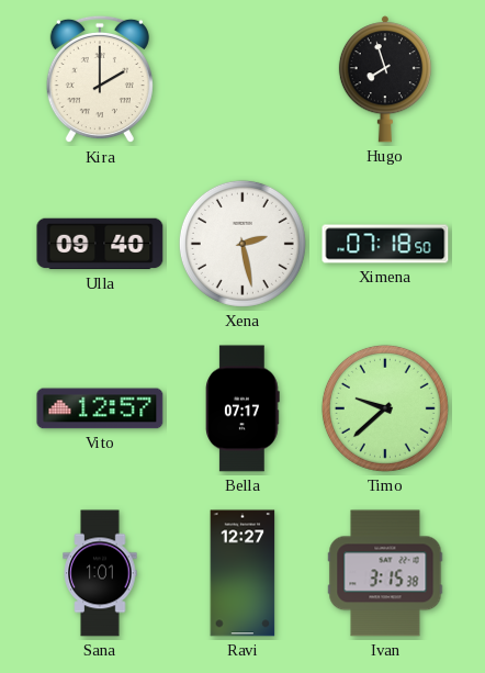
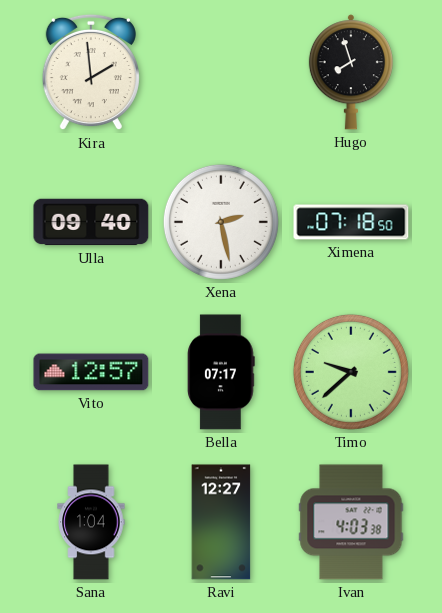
Kira: 2:00 -> 1:59 (91, 72)
Sana: 1:01 -> 1:04 (91, 522)
Ivan: 3:15 -> 4:03 (351, 522)
